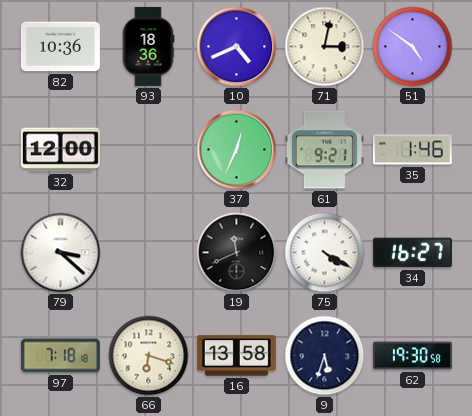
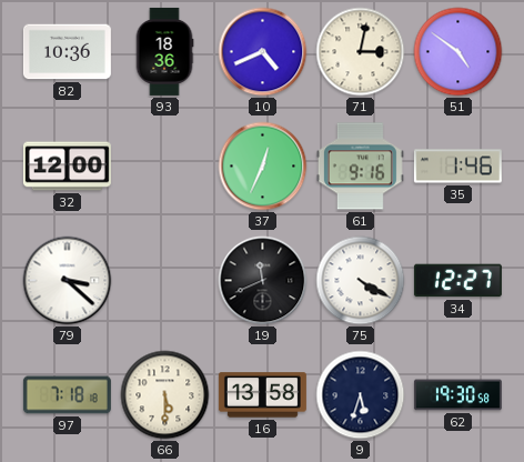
61: 9:21 -> 9:16 (360, 167)
34: 16:27 -> 12:27 (457, 281)
66: 6:18 -> 5:30 (165, 395)
